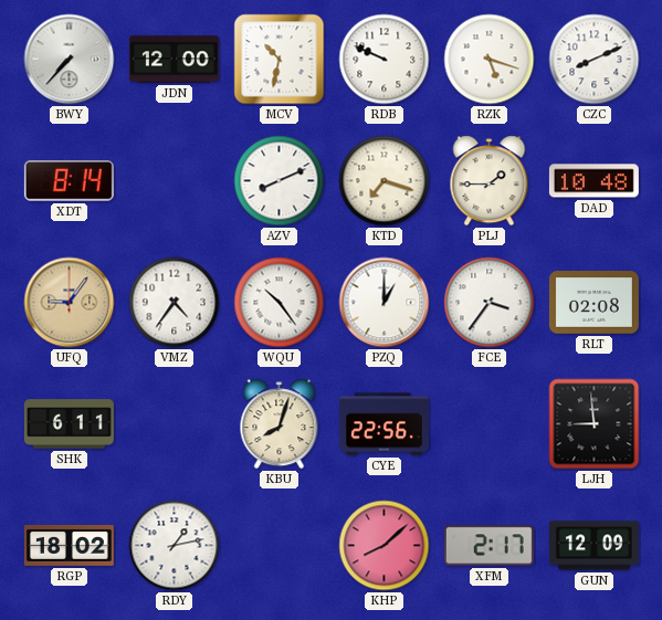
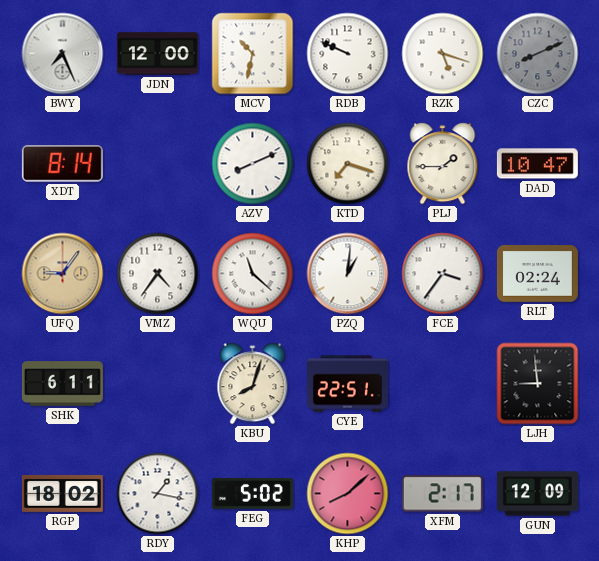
BWY: 7:37 -> 7:26 (63, 54)
CZC dial: white -> grey (538, 54)
DAD: 10:48 -> 10:47 (537, 164)
WQU: 10:24 -> 11:22 (253, 274)
PZQ: 1:00 -> 1:01 (348, 274)
RLT: 02:08 -> 02:24 (537, 274)
CYE: 22:56 -> 22:51 (347, 384)
RDY: 1:13 -> 1:17 (158, 494)
FEG: none -> 5:02 (252, 494)
